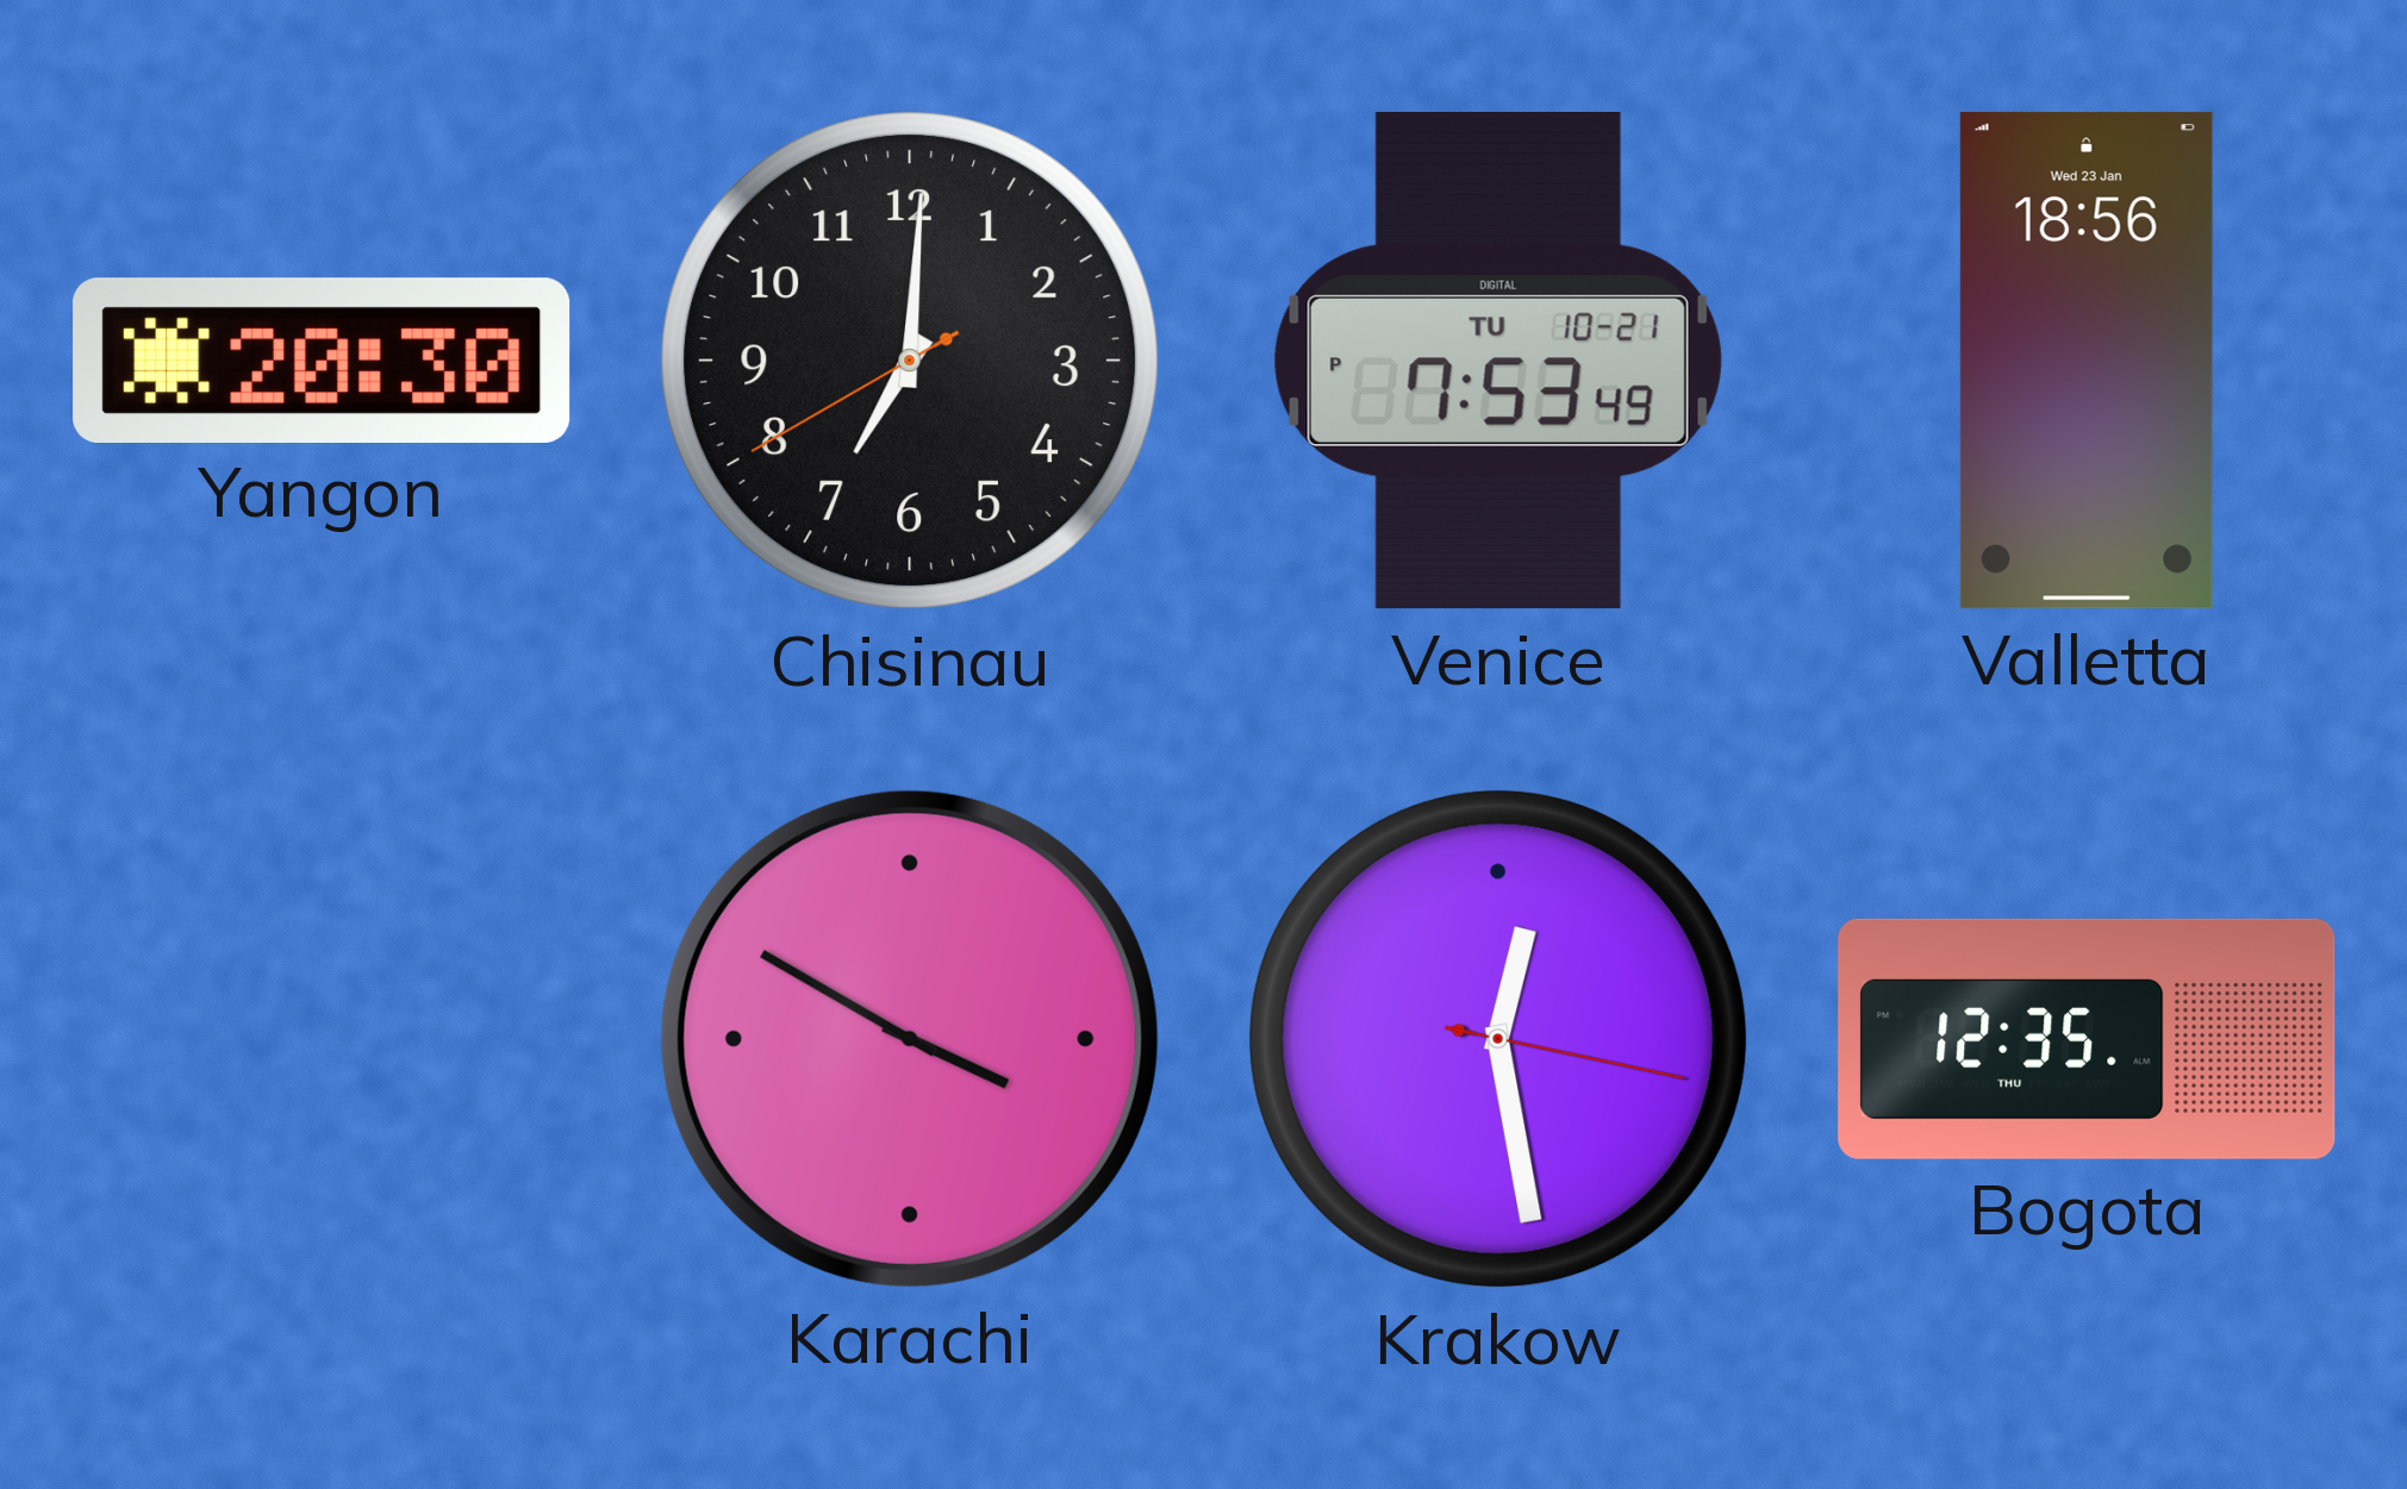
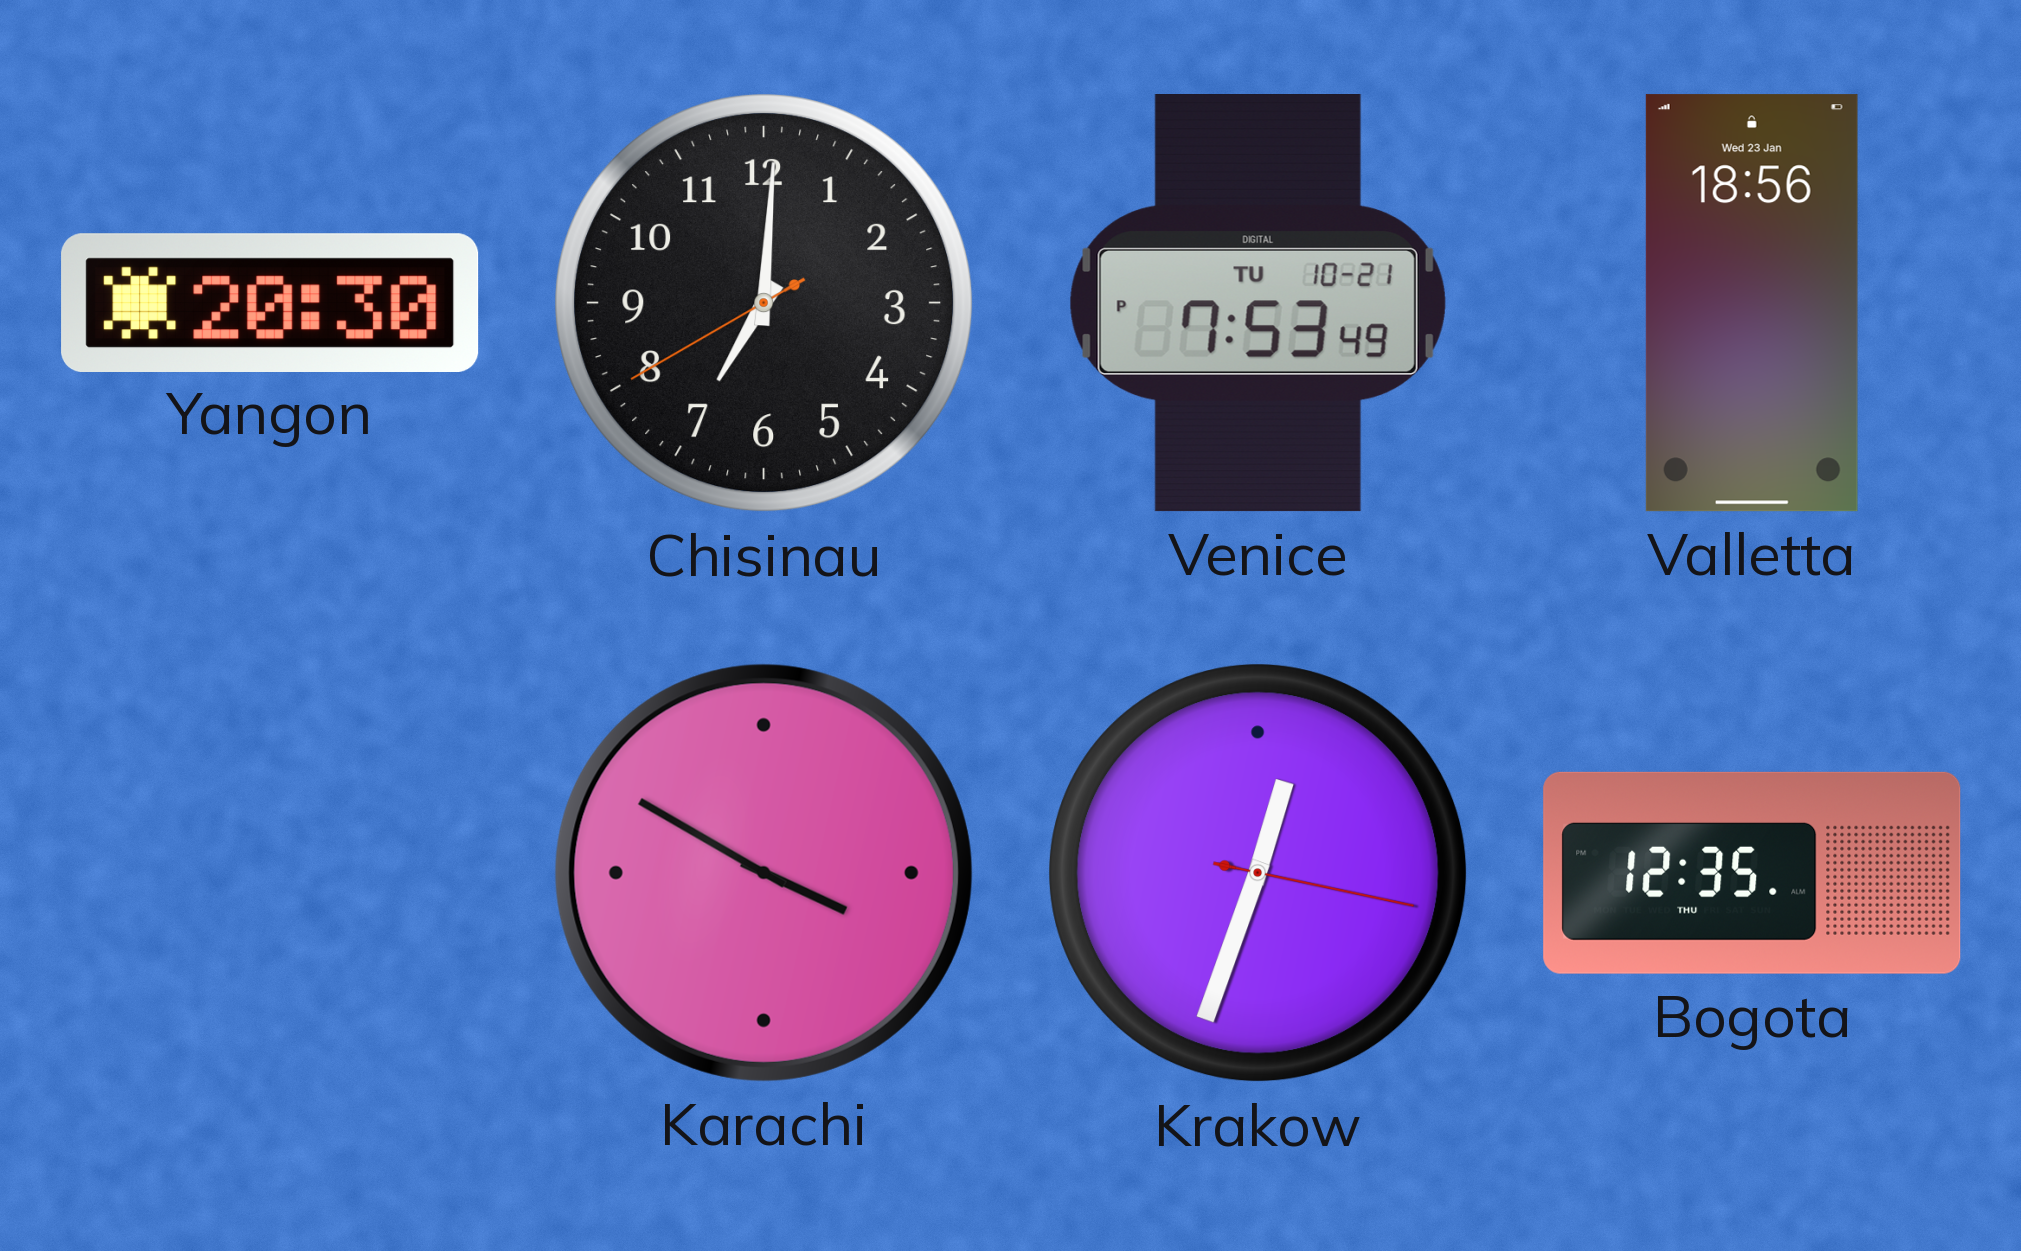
Krakow: 12:28 -> 12:33 (1258, 873)
